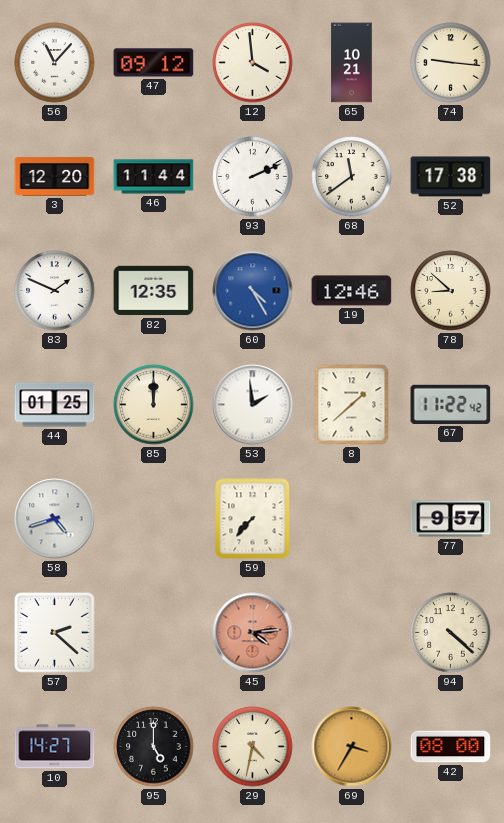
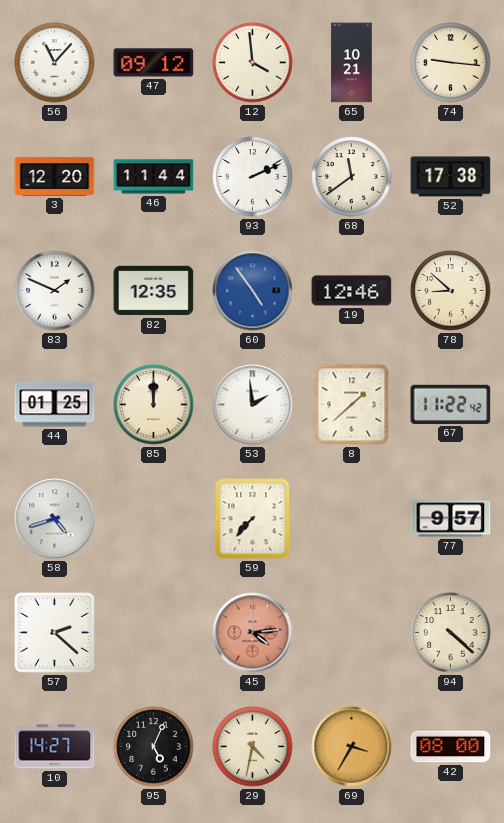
60: 4:25 -> 4:54 (253, 291)
95: 5:00 -> 5:04 (154, 747)
